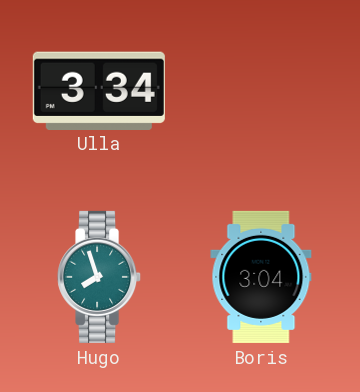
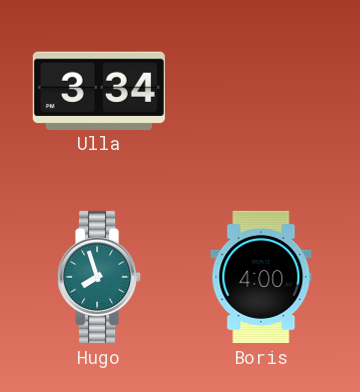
Boris: 3:04 -> 4:00 (261, 277)
